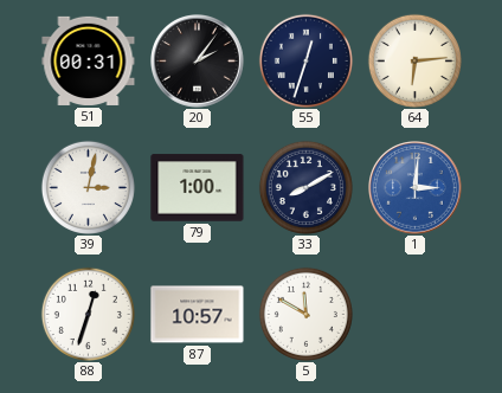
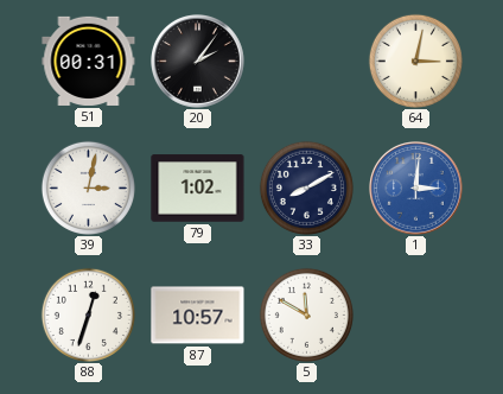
55: 12:33 -> none (305, 60)
64: 6:14 -> 3:02 (415, 61)
79: 1:00 -> 1:02 (198, 189)
